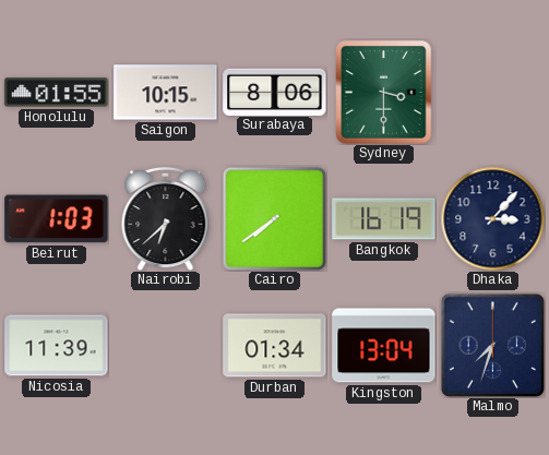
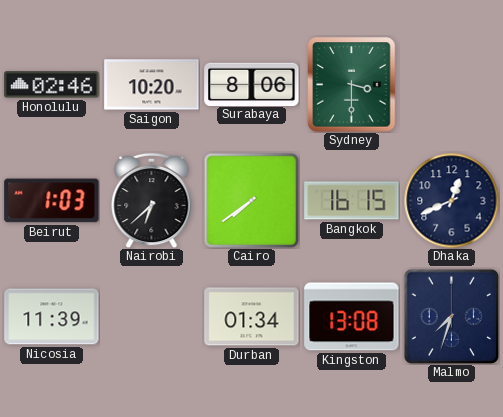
Honolulu: 01:55 -> 02:46 (52, 85)
Saigon: 10:15 -> 10:20 (152, 85)
Bangkok: 16:19 -> 16:15 (352, 201)
Dhaka: 3:07 -> 12:41 (451, 200)
Kingston: 13:04 -> 13:08 (352, 317)
